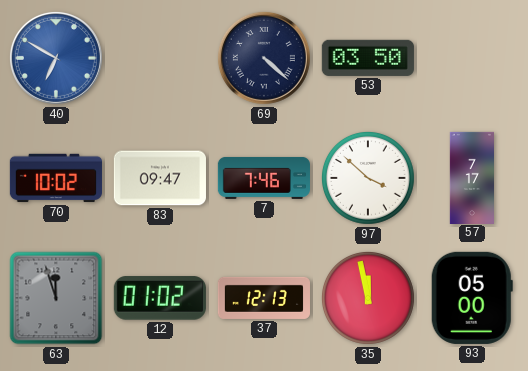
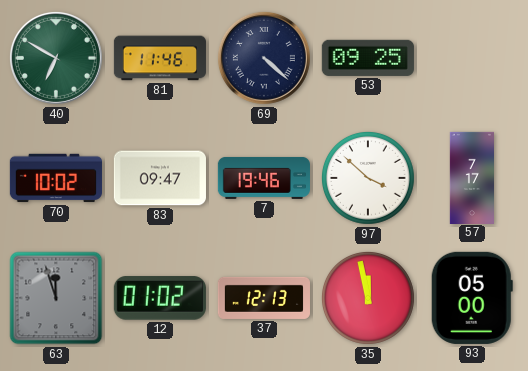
40 dial: blue -> green (56, 58)
81: none -> 11:46 (159, 58)
53: 03:50 -> 09:25 (368, 58)
7: 7:46 -> 19:46 (264, 178)
